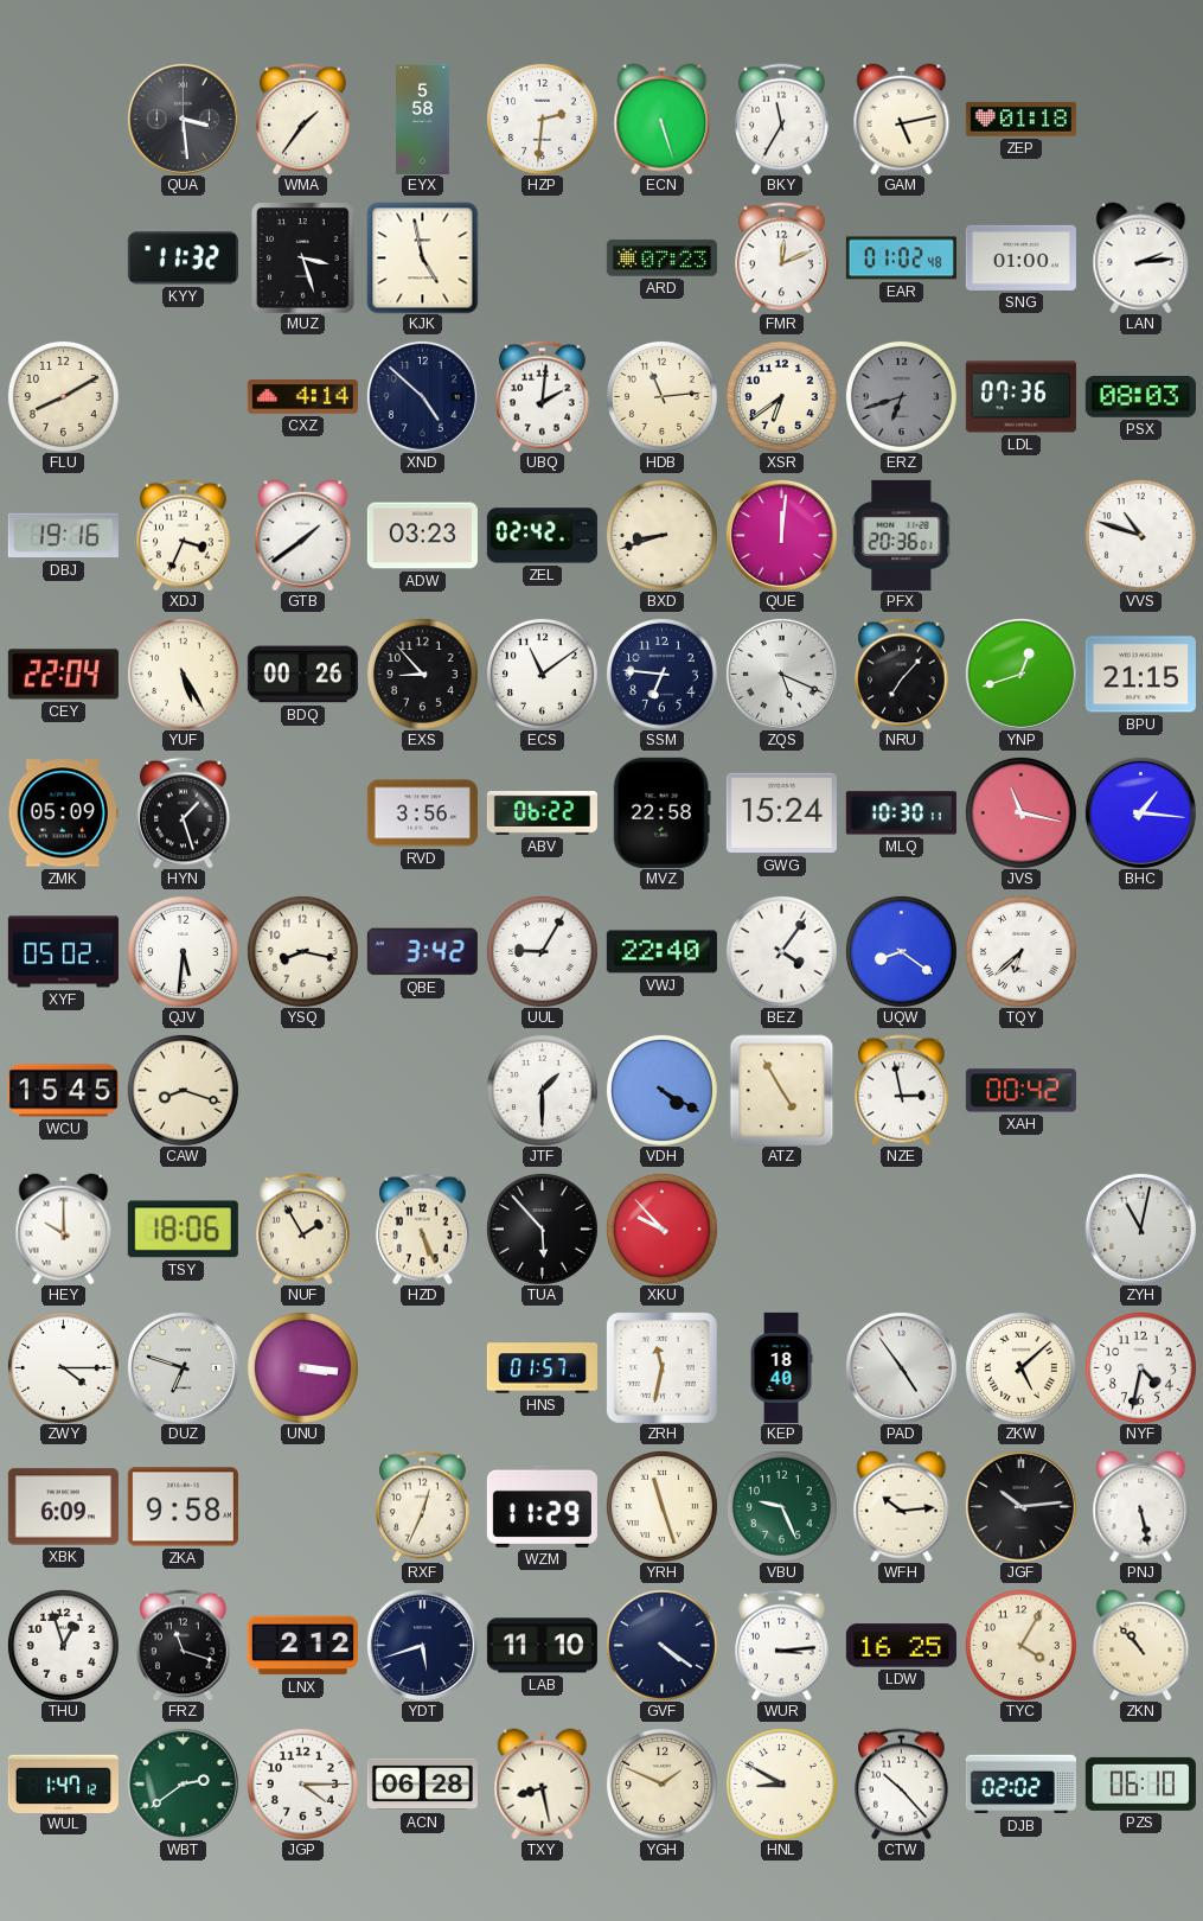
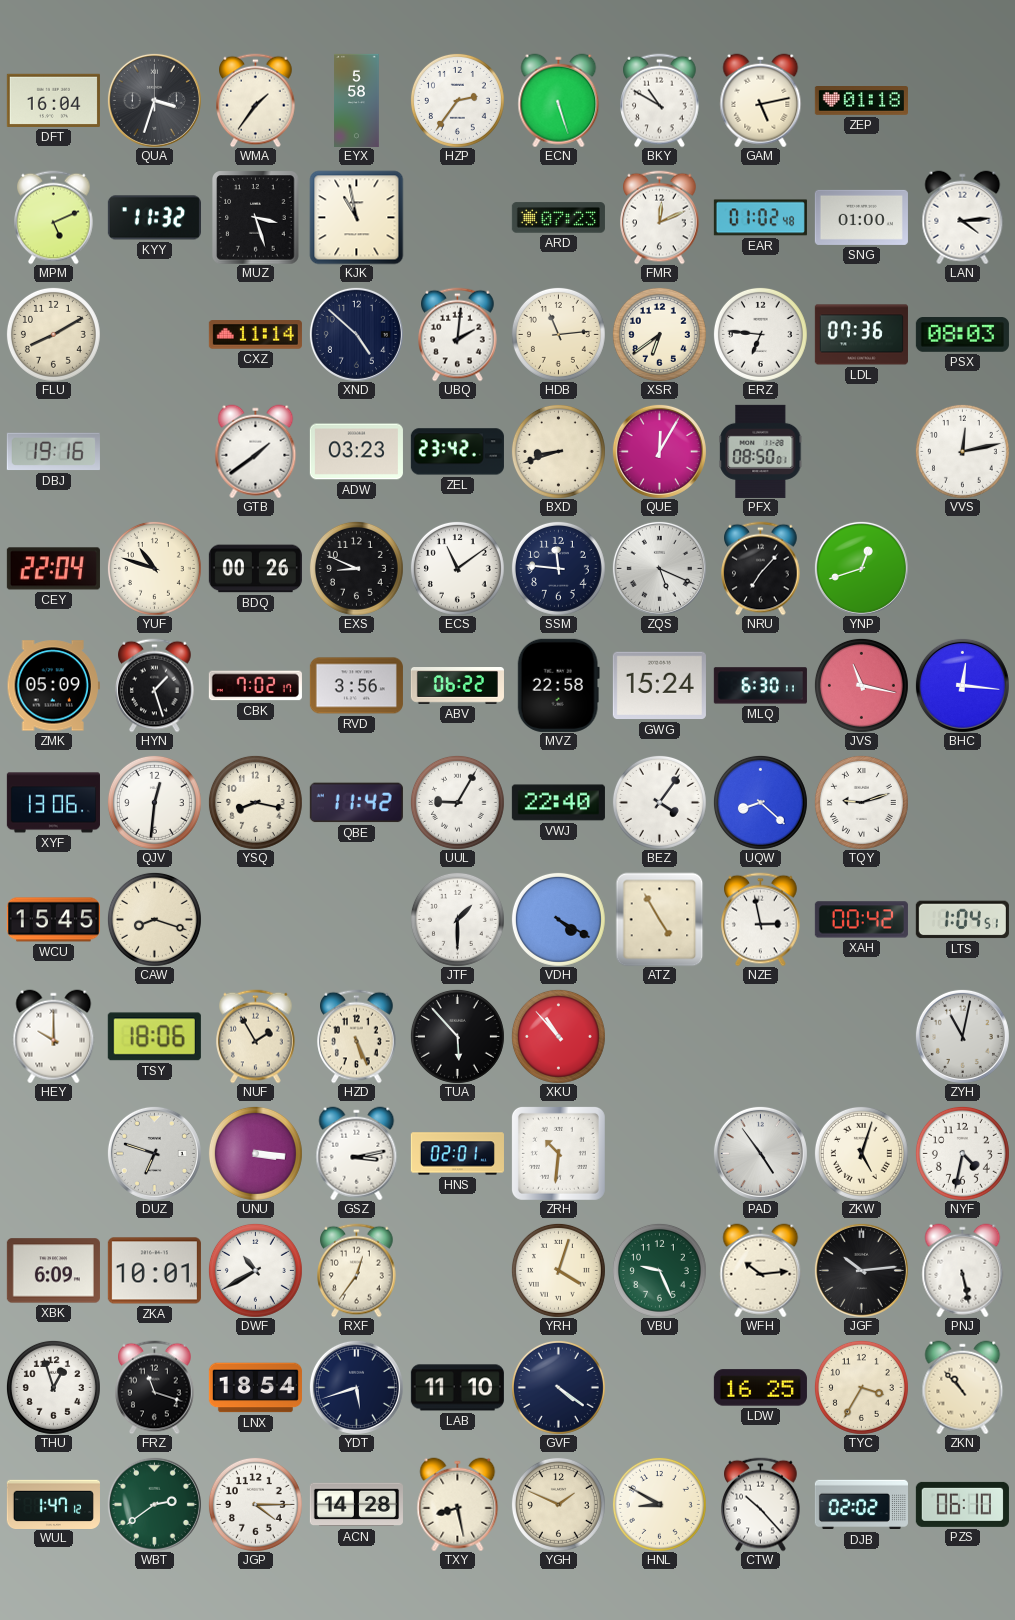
DFT: none -> 16:04 (53, 100)
QUA: 3:29 -> 3:33 (154, 100)
HZP: 2:31 -> 2:36 (457, 100)
BKY: 11:35 -> 10:50 (660, 100)
MPM: none -> 5:11 (54, 217)
KJK: 4:58 -> 10:58 (356, 217)
LAN: 2:14 -> 4:14 (963, 217)
CXZ: 4:14 -> 11:14 (255, 335)
ERZ: 6:42 -> 6:46 (760, 334)
ERZ dial: grey -> white (760, 334)
XDJ: 3:34 -> none (184, 535)
ZEL: 02:42 -> 23:42 (457, 452)
QUE: 12:01 -> 12:05 (659, 451)
PFX: 20:36 -> 08:50 (761, 451)
VVS: 10:48 -> 12:13 (962, 451)
YUF: 5:25 -> 10:48 (154, 568)
EXS: 8:53 -> 8:49 (356, 568)
SSM: 6:46 -> 11:46 (558, 568)
BPU: 21:15 -> none (1140, 675)
CBK: none -> 7:02 (255, 686)
MLQ: 10:30 -> 6:30 (760, 686)
BHC: 1:16 -> 12:16 (962, 685)
XYF: 05:02 -> 13:06 (53, 803)
QJV: 5:31 -> 12:31 (154, 802)
QBE: 3:42 -> 11:42 (356, 803)
UQW: 8:21 -> 8:22 (760, 802)
TQY: 6:38 -> 9:12 (861, 802)
LTS: none -> 1:04 (962, 920)
XKU: 9:53 -> 10:53 (558, 1036)
ZWY: 4:15 -> none (63, 1367)
GSZ: none -> 3:13 (357, 1153)
HNS: 01:57 -> 02:01 (457, 1154)
ZRH: 11:32 -> 10:31 (558, 1153)
KEP: 18:40 -> none (781, 1367)
ZKW: 5:08 -> 5:03 (861, 1153)
ZKA: 9:58 -> 10:01 (154, 1271)
DWF: none -> 10:40 (255, 1270)
RXF: 12:34 -> 12:36 (357, 1270)
WZM: 11:29 -> none (542, 1506)
YRH: 11:27 -> 4:03 (558, 1270)
LNX: 2:12 -> 18:54 (255, 1388)
WUR: 3:14 -> none (782, 1645)
TYC: 4:05 -> 3:35 (861, 1387)
ACN: 06:28 -> 14:28 (356, 1505)
